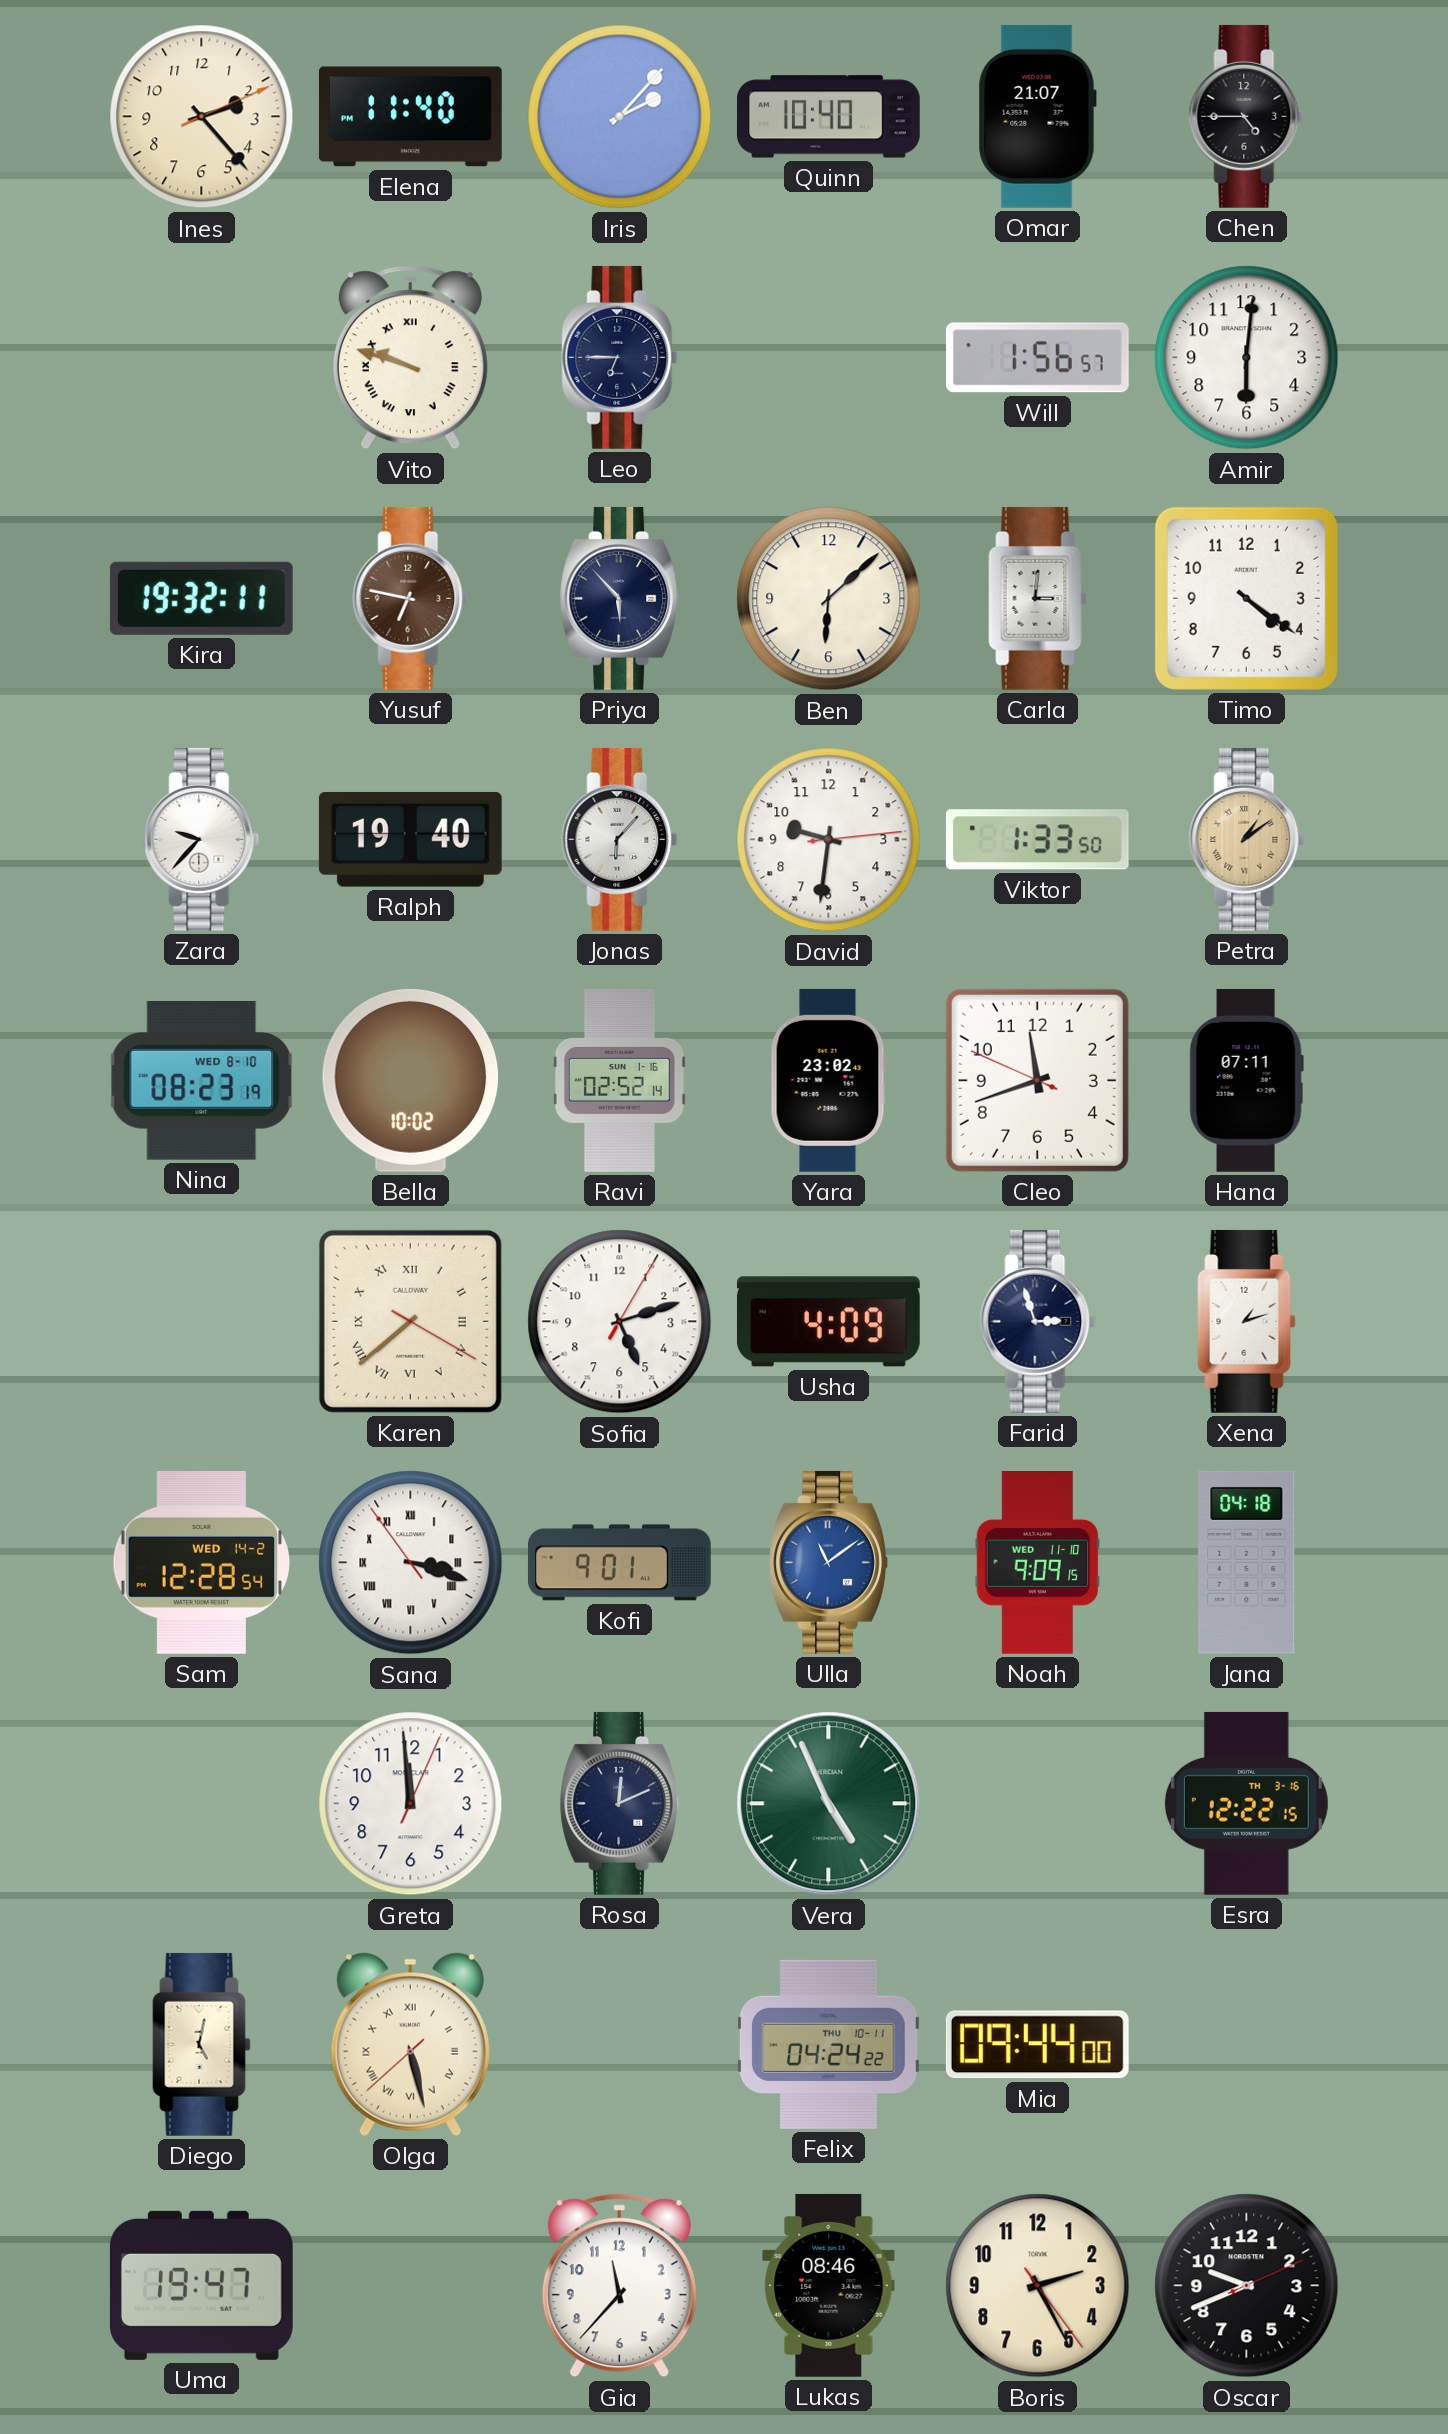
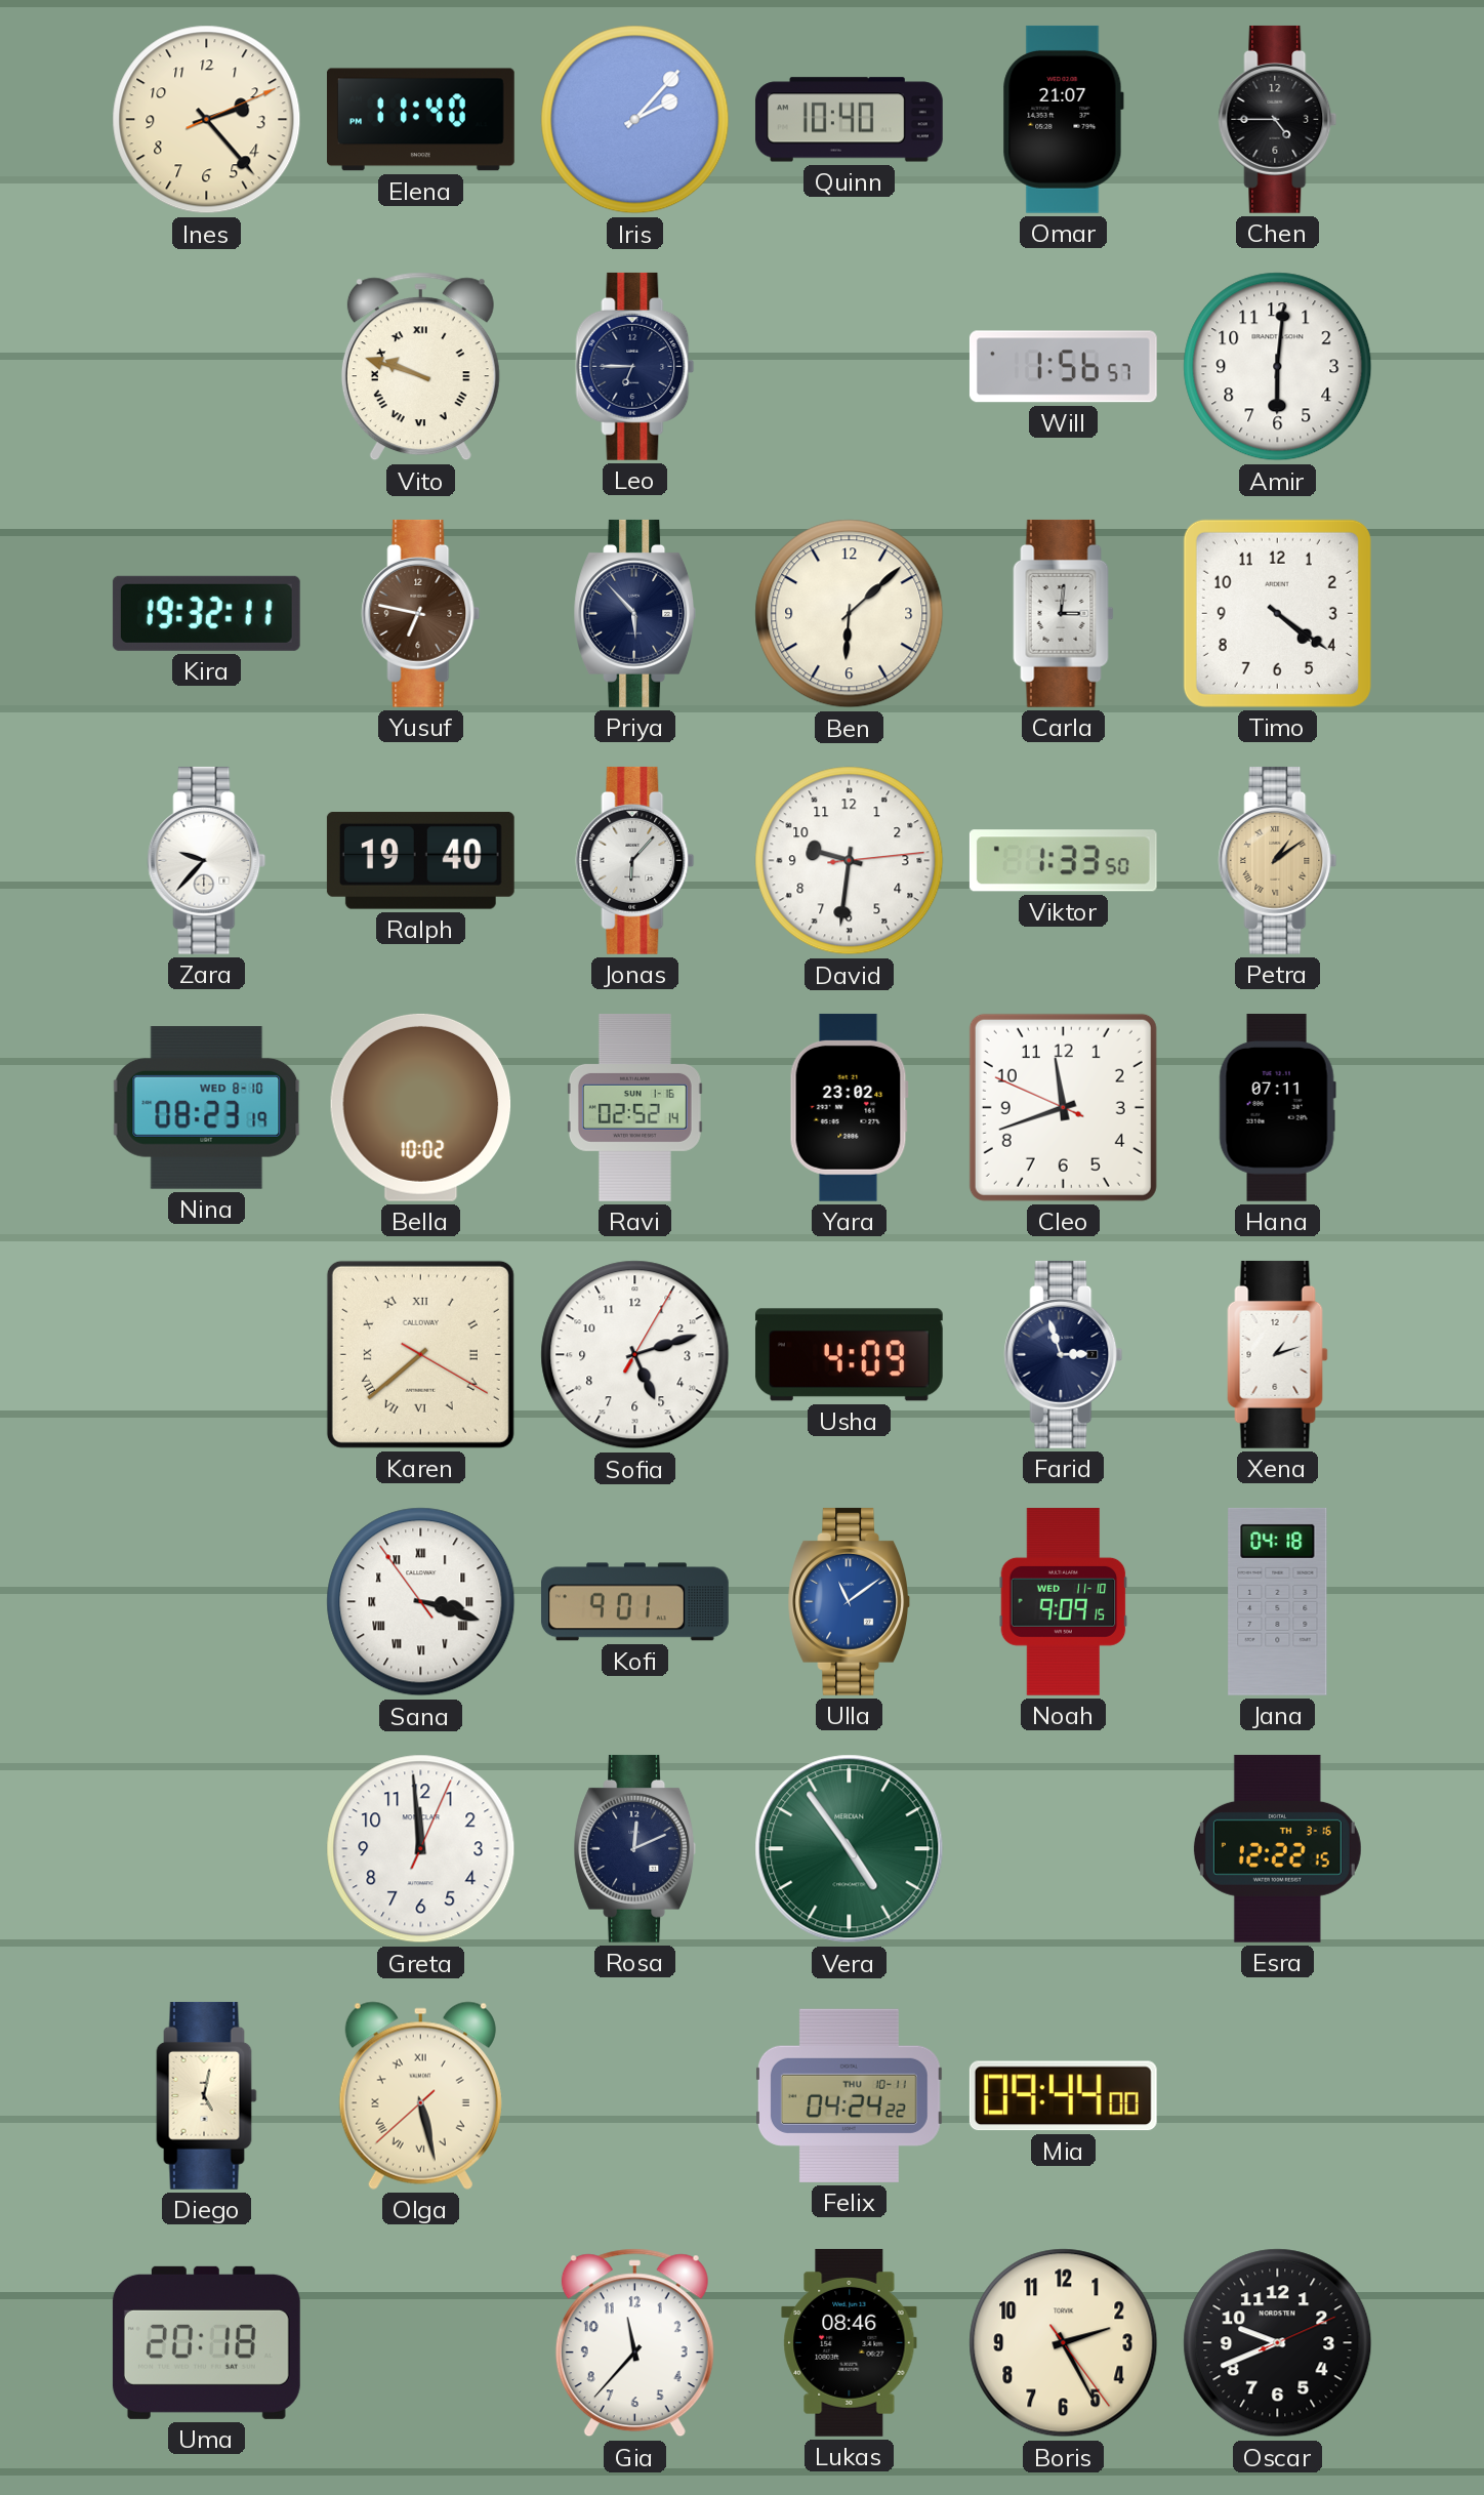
Sam: 12:28 -> none (201, 1562)
Vera: 4:56 -> 4:54 (850, 1849)
Uma: 19:47 -> 20:18 (206, 2342)
